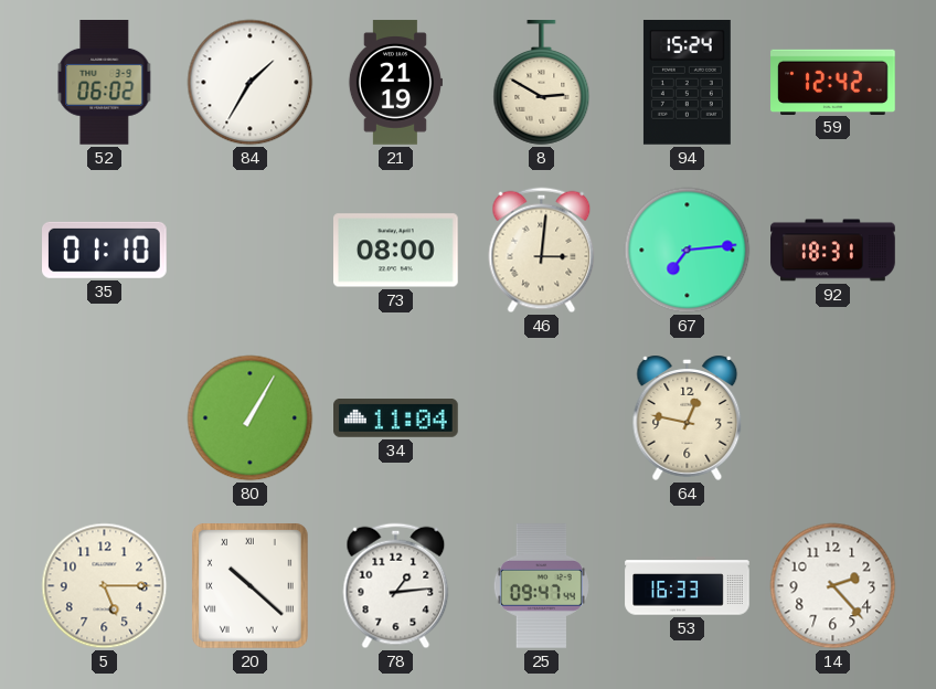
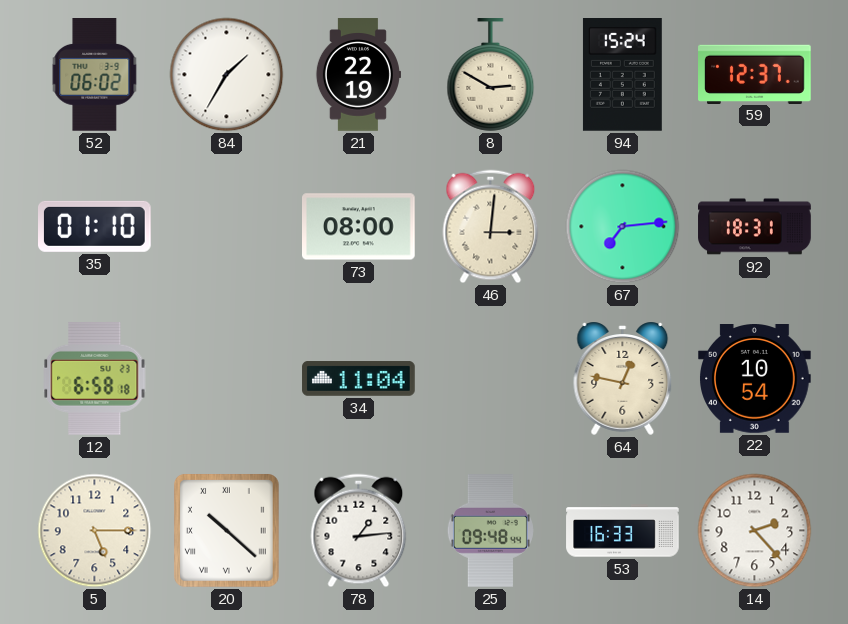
21: 21:19 -> 22:19 (358, 75)
59: 12:42 -> 12:37 (755, 74)
12: none -> 6:58 (95, 378)
80: 1:05 -> none (251, 418)
22: none -> 10:54 (755, 379)
25: 09:47 -> 09:48 (490, 531)
